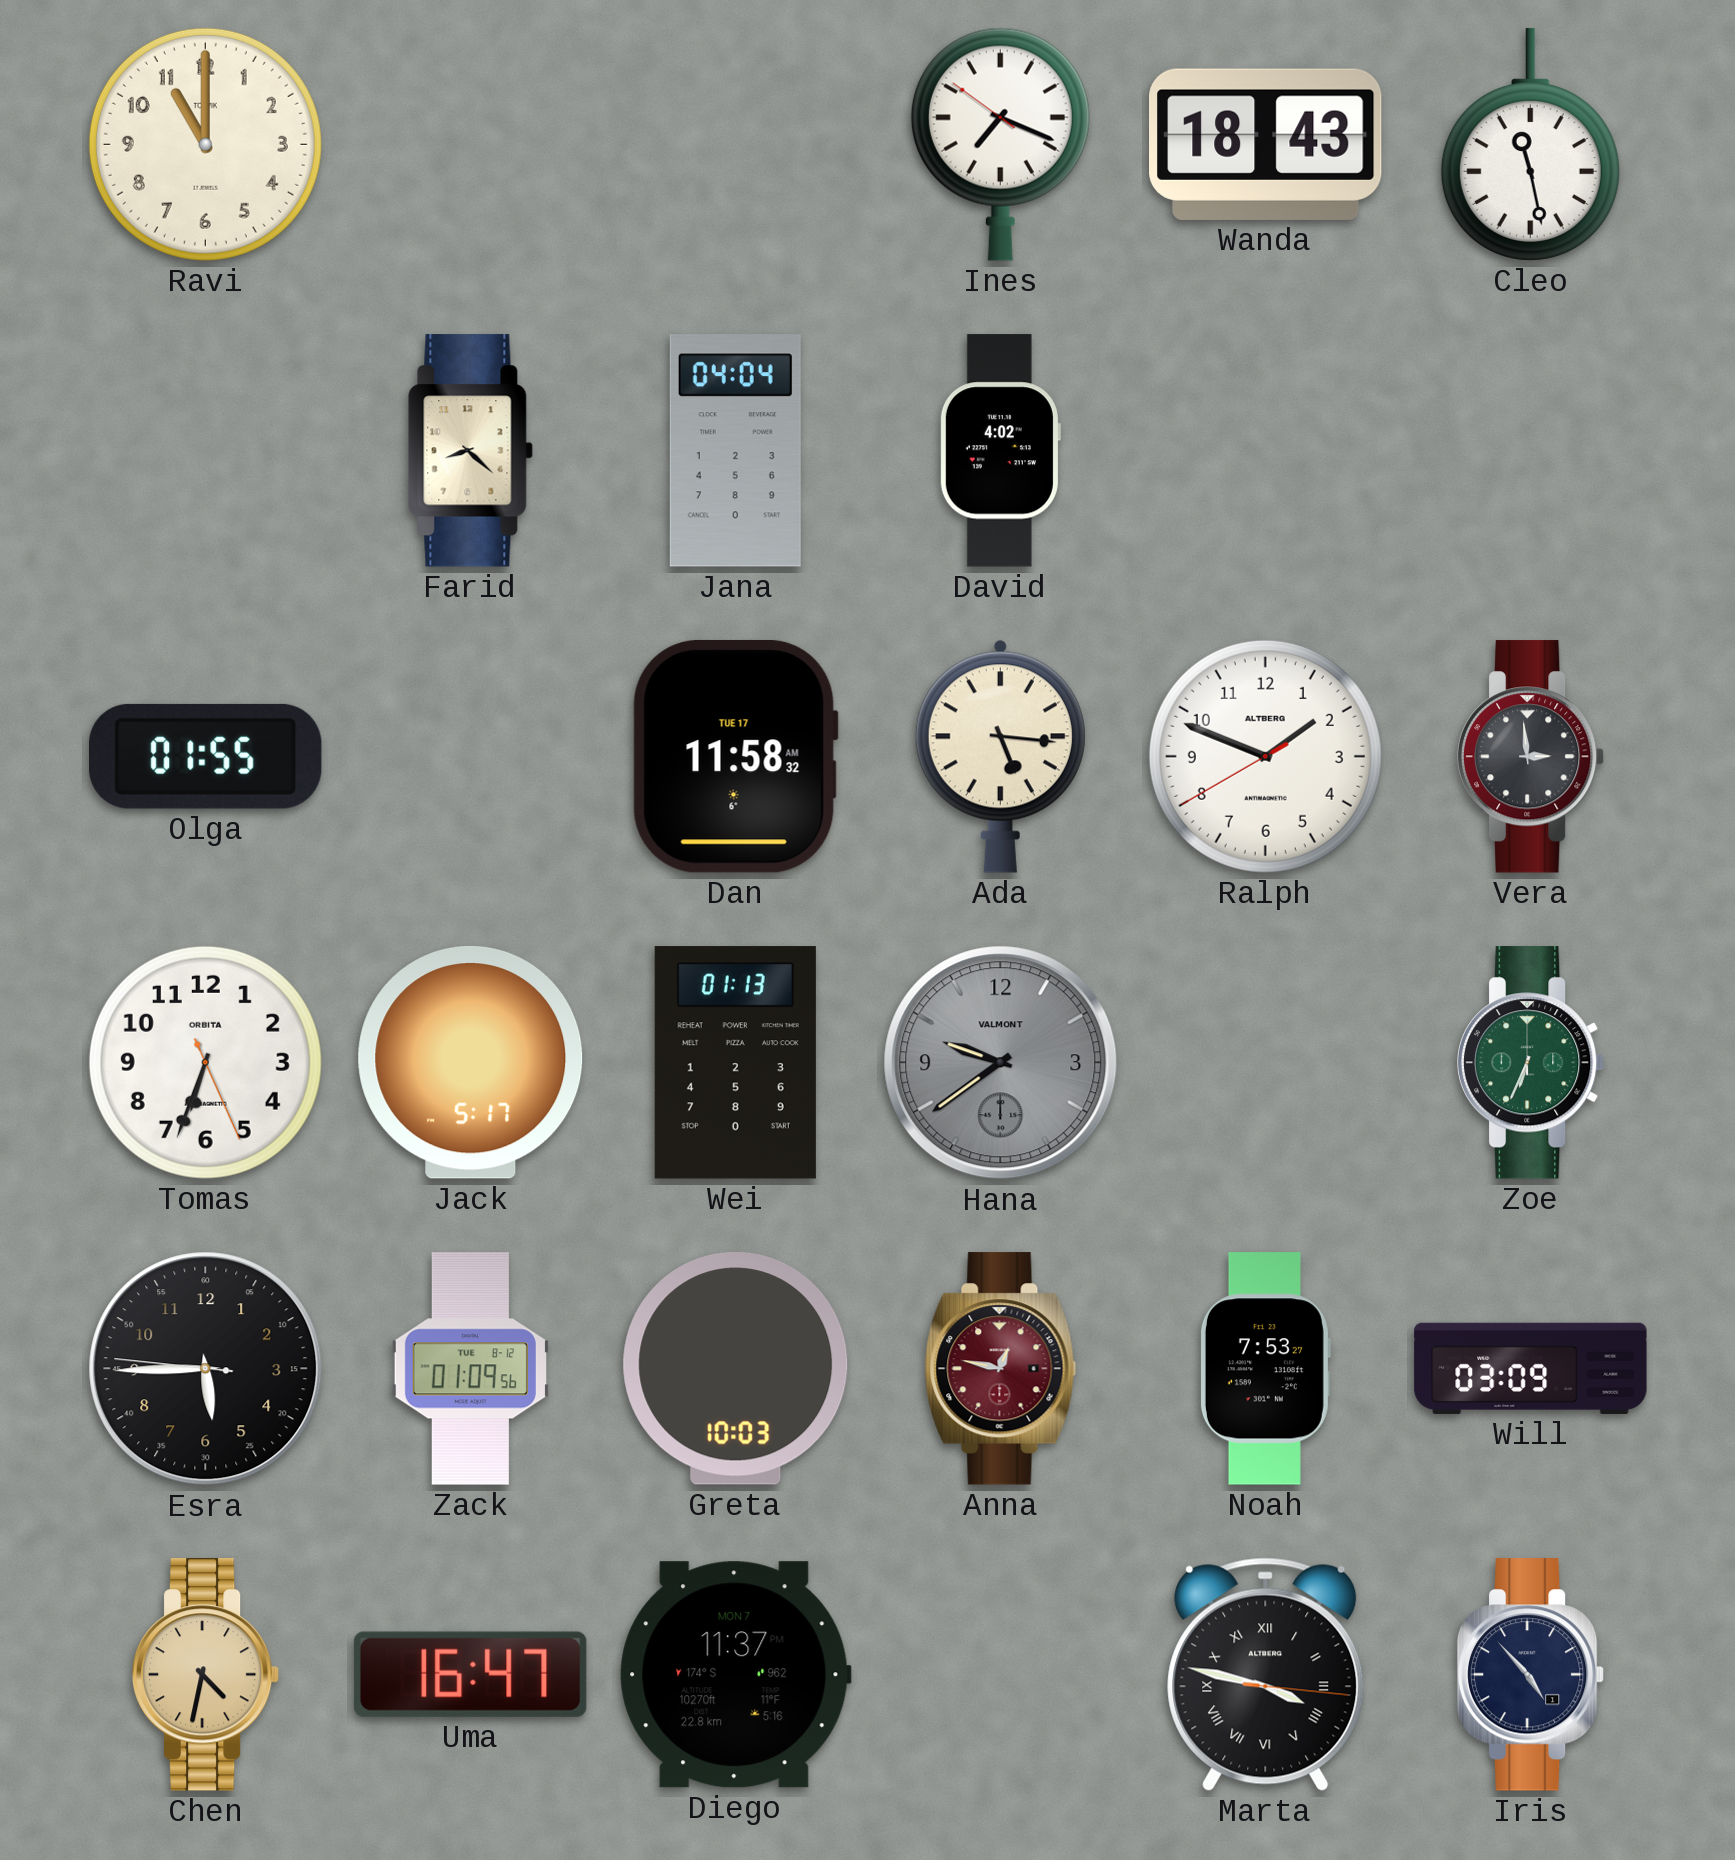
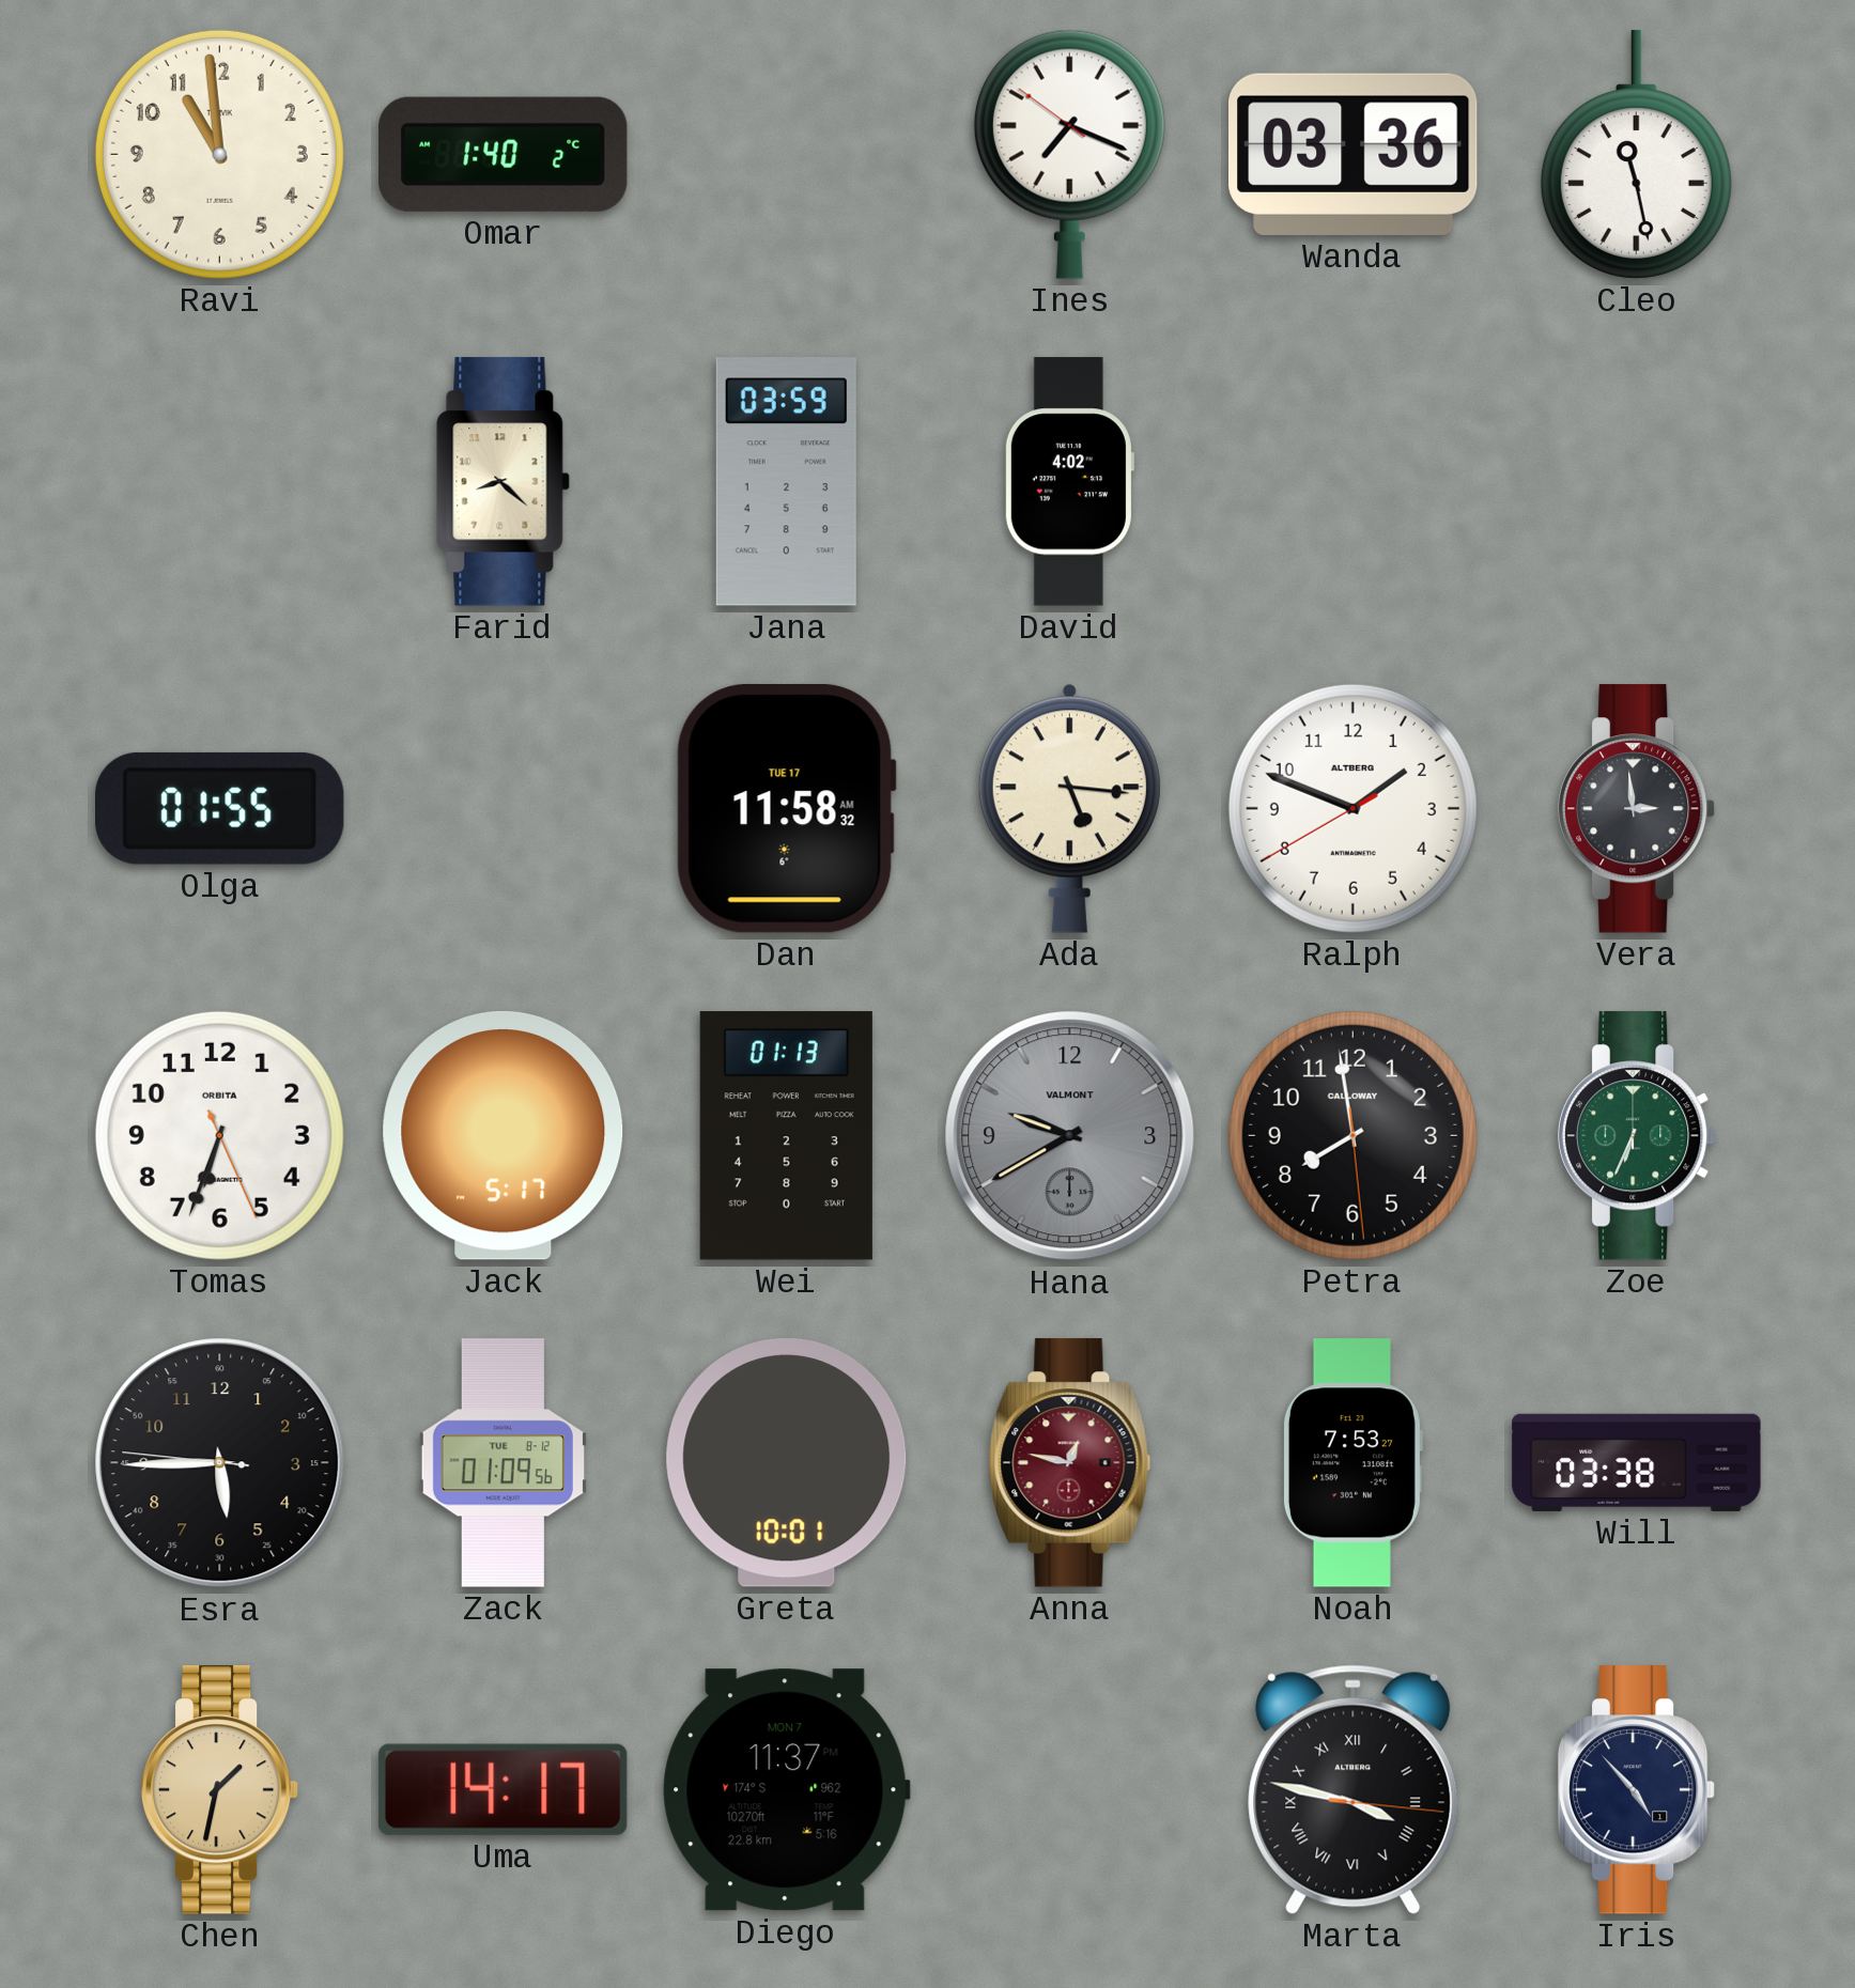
Ravi: 11:00 -> 10:59 (219, 154)
Omar: none -> 1:40 (504, 154)
Wanda: 18:43 -> 03:36 (1354, 154)
Jana: 04:04 -> 03:59 (786, 482)
Hana: 9:39 -> 9:40 (1070, 1136)
Petra: none -> 7:58 (1352, 1135)
Greta: 10:03 -> 10:01 (787, 1463)
Will: 03:09 -> 03:38 (1637, 1462)
Chen: 4:32 -> 1:32 (220, 1790)
Uma: 16:47 -> 14:17 (503, 1789)
